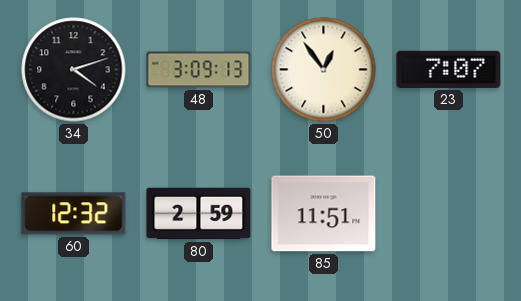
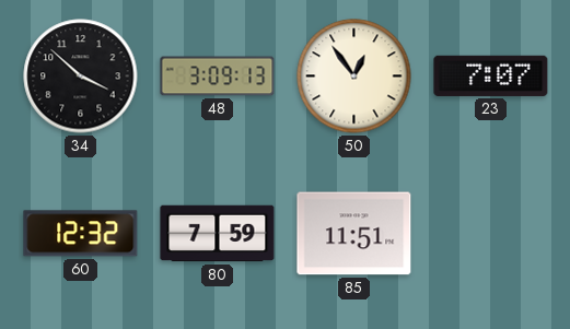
34: 4:12 -> 3:52 (81, 77)
80: 2:59 -> 7:59 (218, 234)
